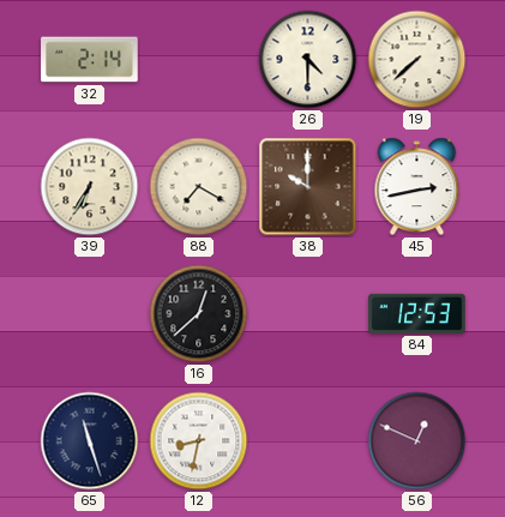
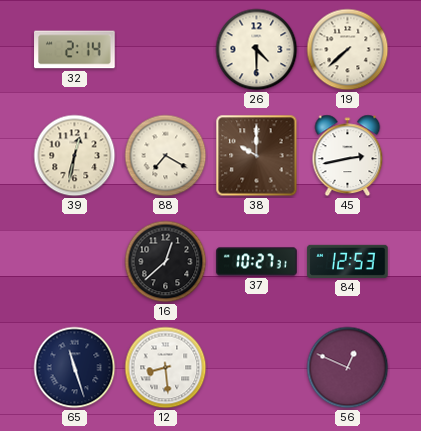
39: 6:35 -> 12:32 (75, 156)
37: none -> 10:27 (257, 262)
12: 8:32 -> 8:29 (166, 368)
